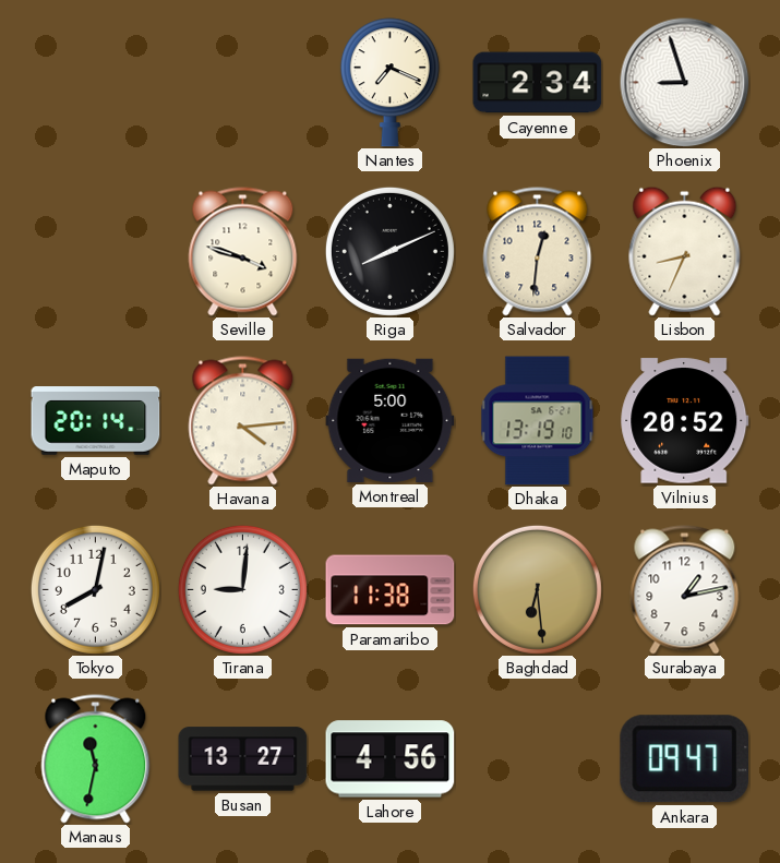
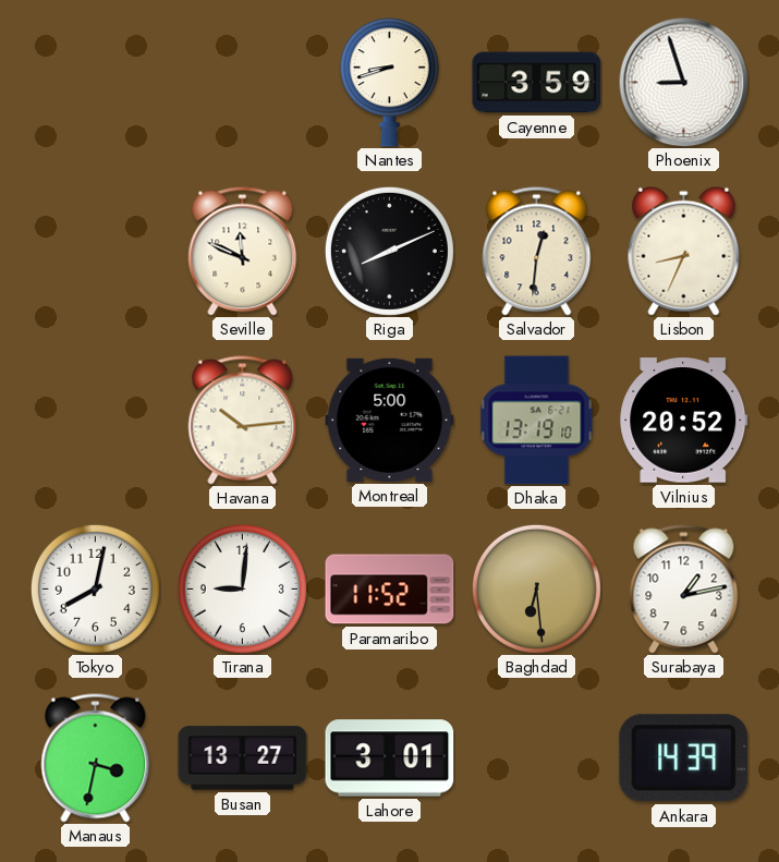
Nantes: 7:19 -> 8:42 (389, 83)
Cayenne: 2:34 -> 3:59 (537, 83)
Seville: 3:48 -> 11:49 (243, 252)
Maputo: 20:14 -> none (96, 421)
Havana: 4:14 -> 10:14 (243, 421)
Paramaribo: 11:38 -> 11:52 (390, 590)
Manaus: 11:32 -> 3:32 (96, 758)
Lahore: 4:56 -> 3:01 (390, 758)
Ankara: 09:47 -> 14:39 (683, 758)
